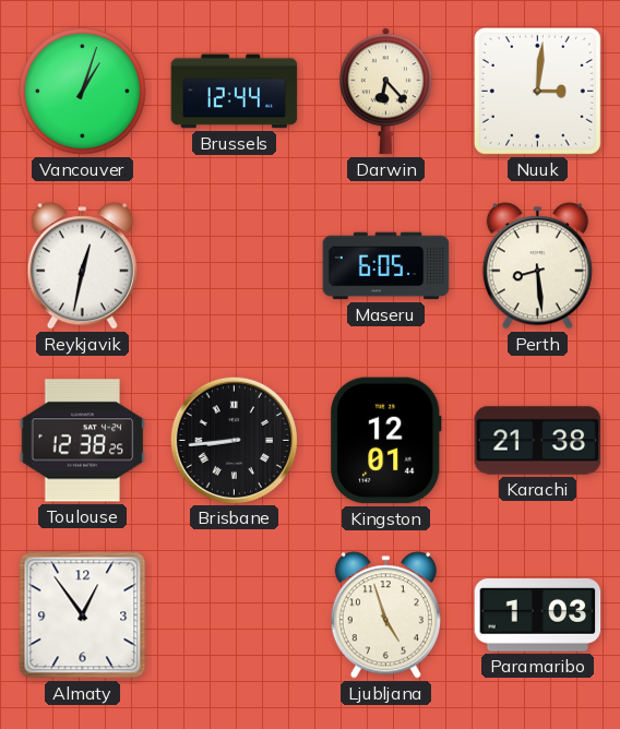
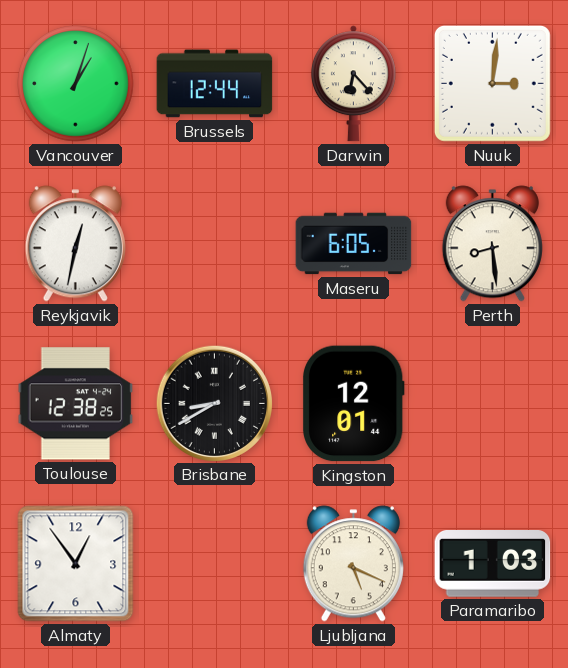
Brisbane: 8:44 -> 8:40 (214, 403)
Karachi: 21:38 -> none (538, 441)
Ljubljana: 4:57 -> 5:19 (353, 564)
